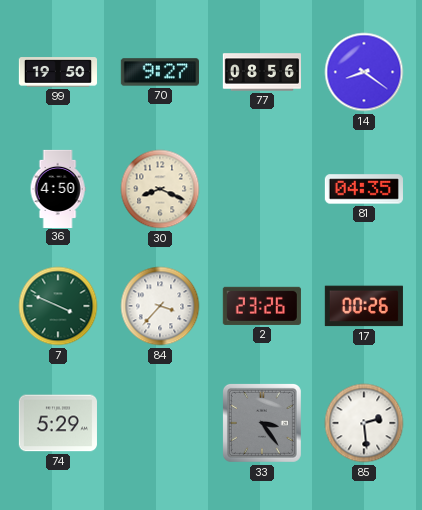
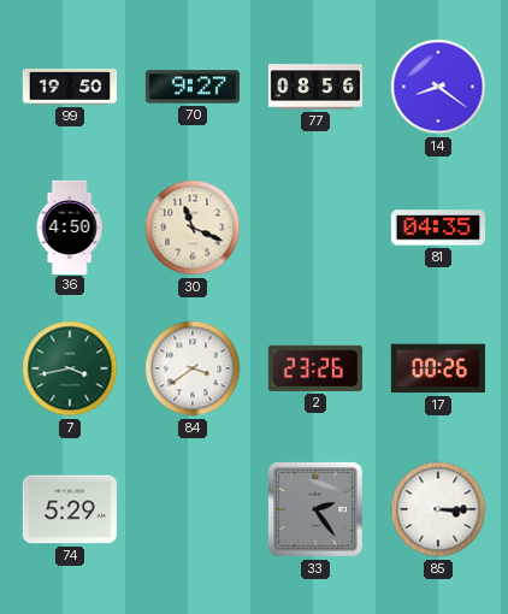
30: 8:19 -> 11:19 (193, 228)
7: 3:49 -> 3:43 (70, 368)
84: 3:37 -> 3:39 (193, 368)
33: 3:24 -> 2:24 (315, 509)
85: 2:29 -> 3:15 (438, 509)
